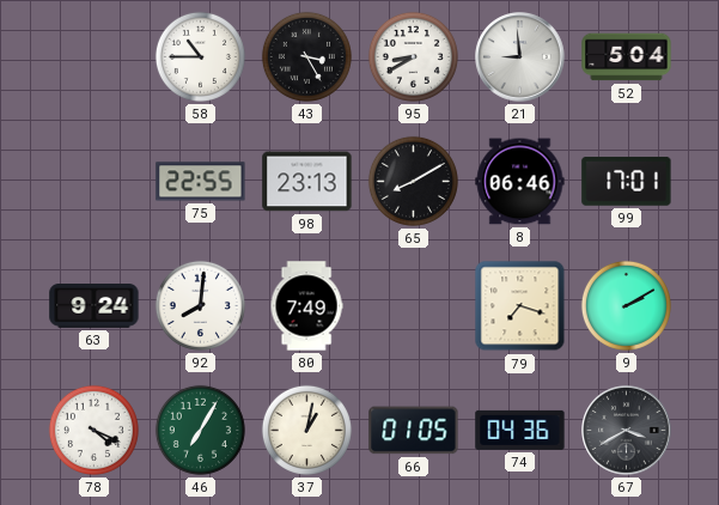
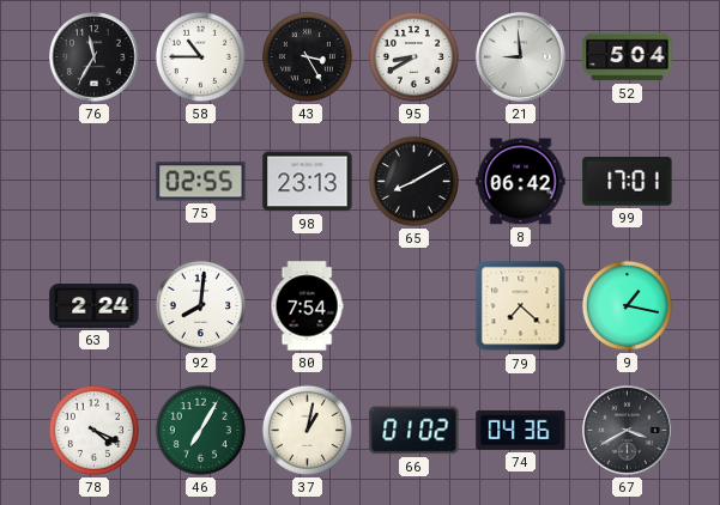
76: none -> 11:35 (95, 57)
75: 22:55 -> 02:55 (201, 182)
8: 06:46 -> 06:42 (521, 182)
63: 9:24 -> 2:24 (95, 306)
80: 7:49 -> 7:54 (307, 306)
79: 7:18 -> 7:22 (521, 306)
9: 2:10 -> 1:17 (627, 305)
66: 01:05 -> 01:02 (415, 431)
